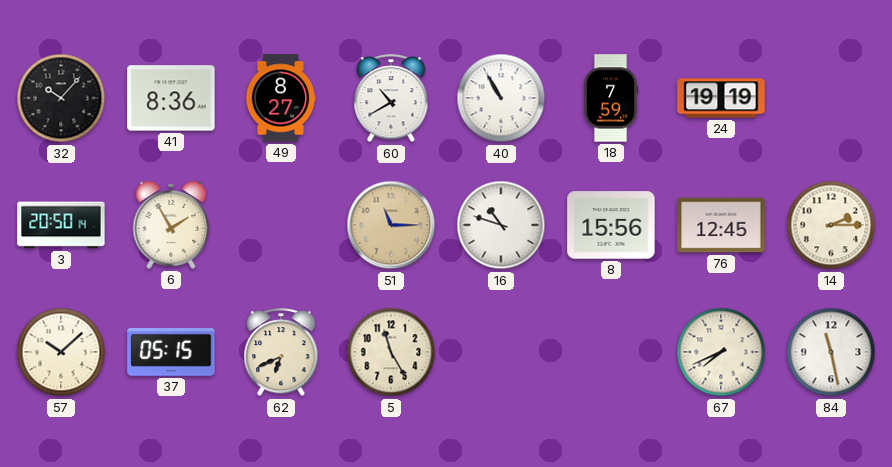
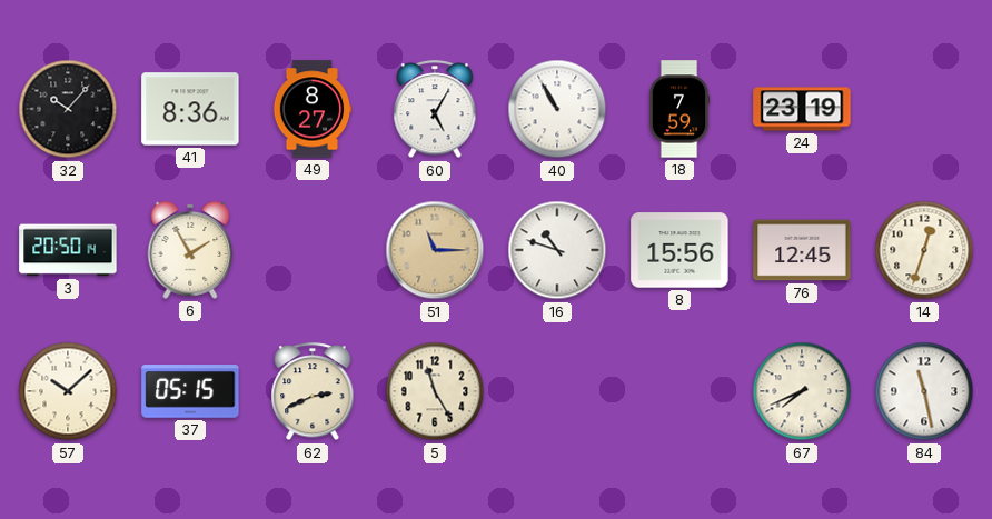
60: 10:40 -> 5:05 (435, 110)
24: 19:19 -> 23:19 (802, 109)
14: 2:15 -> 12:33 (924, 250)
62: 6:41 -> 2:41 (313, 392)
